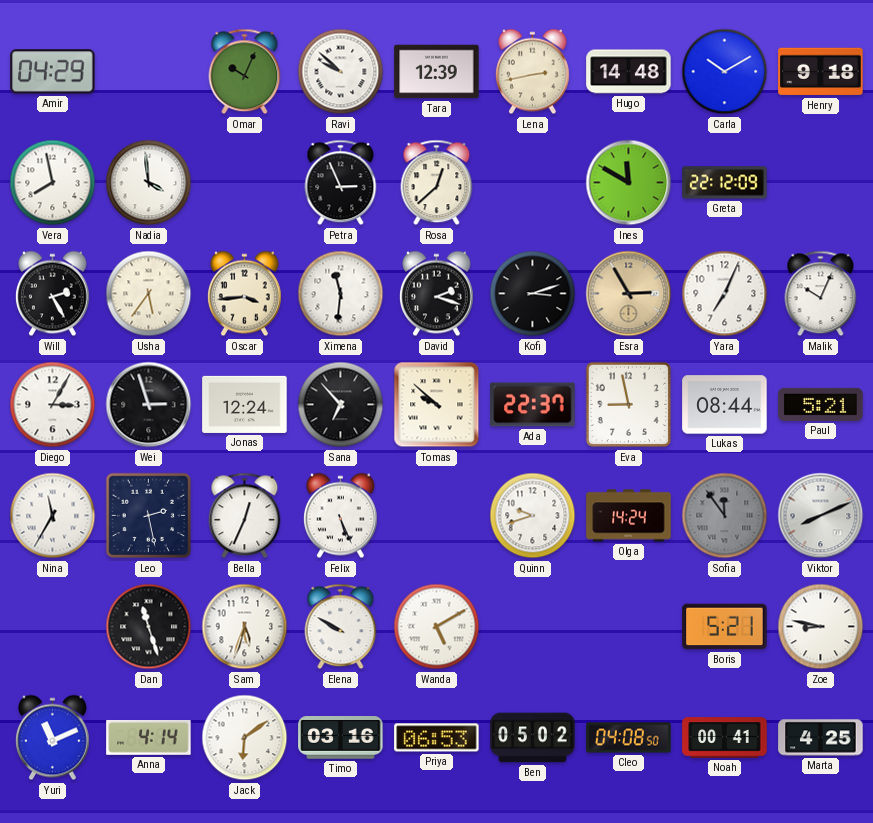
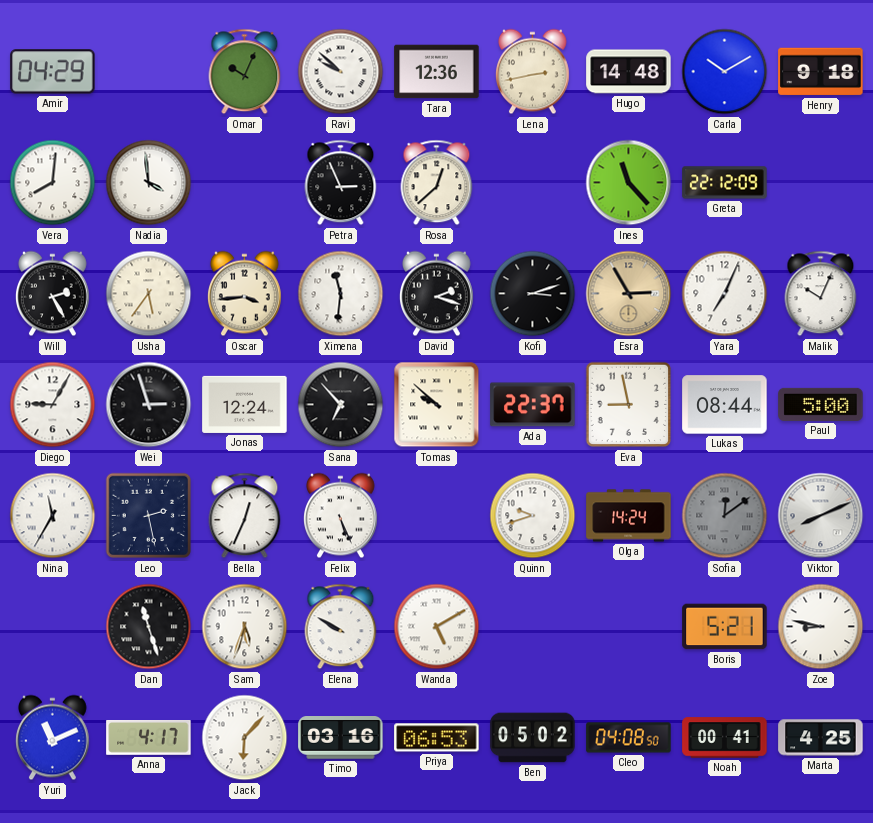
Tara: 12:39 -> 12:36 (437, 72)
Vera: 7:58 -> 8:01 (53, 183)
Ines: 11:50 -> 11:23 (629, 183)
Diego: 3:05 -> 9:05 (53, 405)
Paul: 5:21 -> 5:00 (821, 404)
Sofia: 11:54 -> 12:09 (725, 516)
Anna: 4:14 -> 4:17 (149, 738)
Jack: 6:09 -> 6:07 (245, 738)
